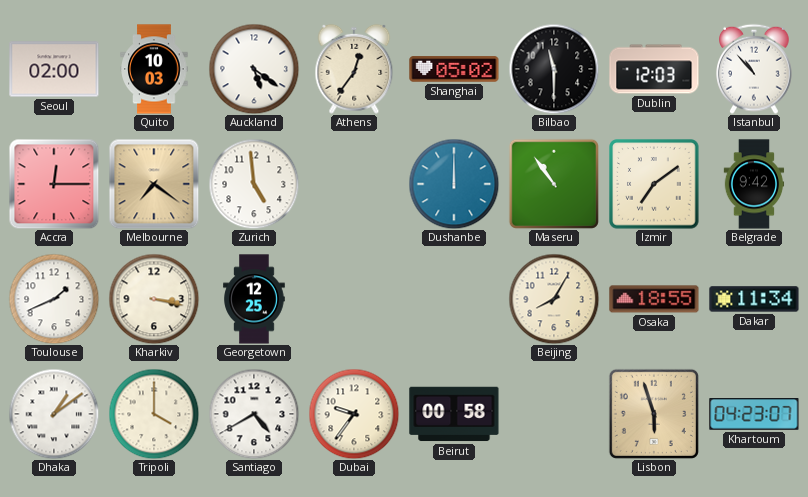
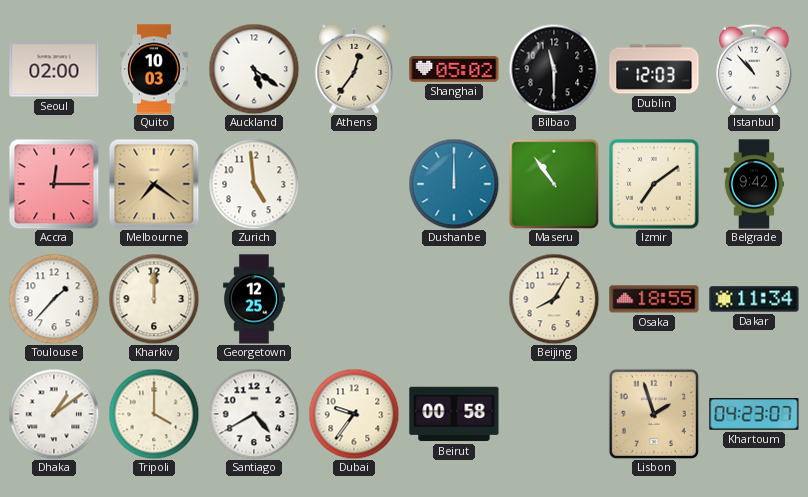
Toulouse: 1:41 -> 1:37 (54, 299)
Kharkiv: 3:17 -> 12:00 (154, 299)
Lisbon: 5:57 -> 1:57 (654, 414)
